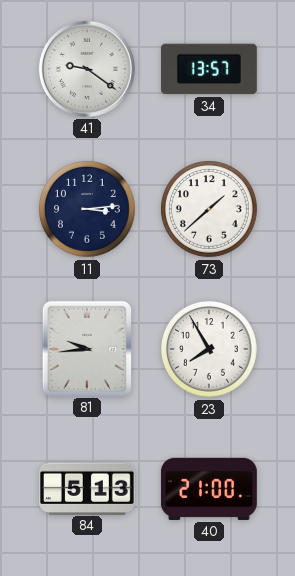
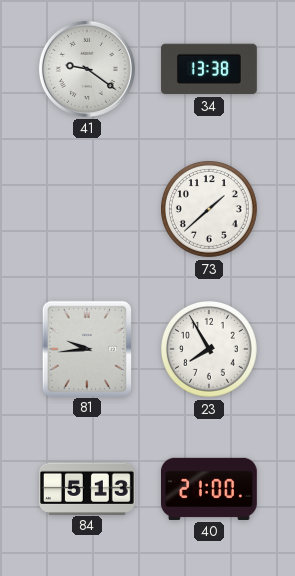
34: 13:57 -> 13:38 (209, 69)
11: 3:14 -> none (88, 210)
